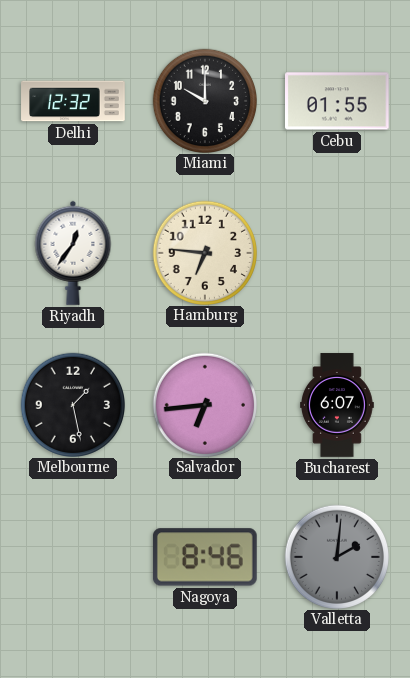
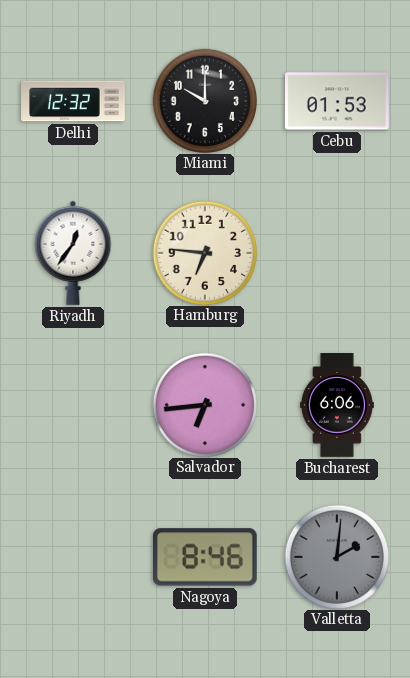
Cebu: 01:55 -> 01:53 (338, 101)
Melbourne: 1:28 -> none (72, 404)
Bucharest: 6:07 -> 6:06 (338, 405)
